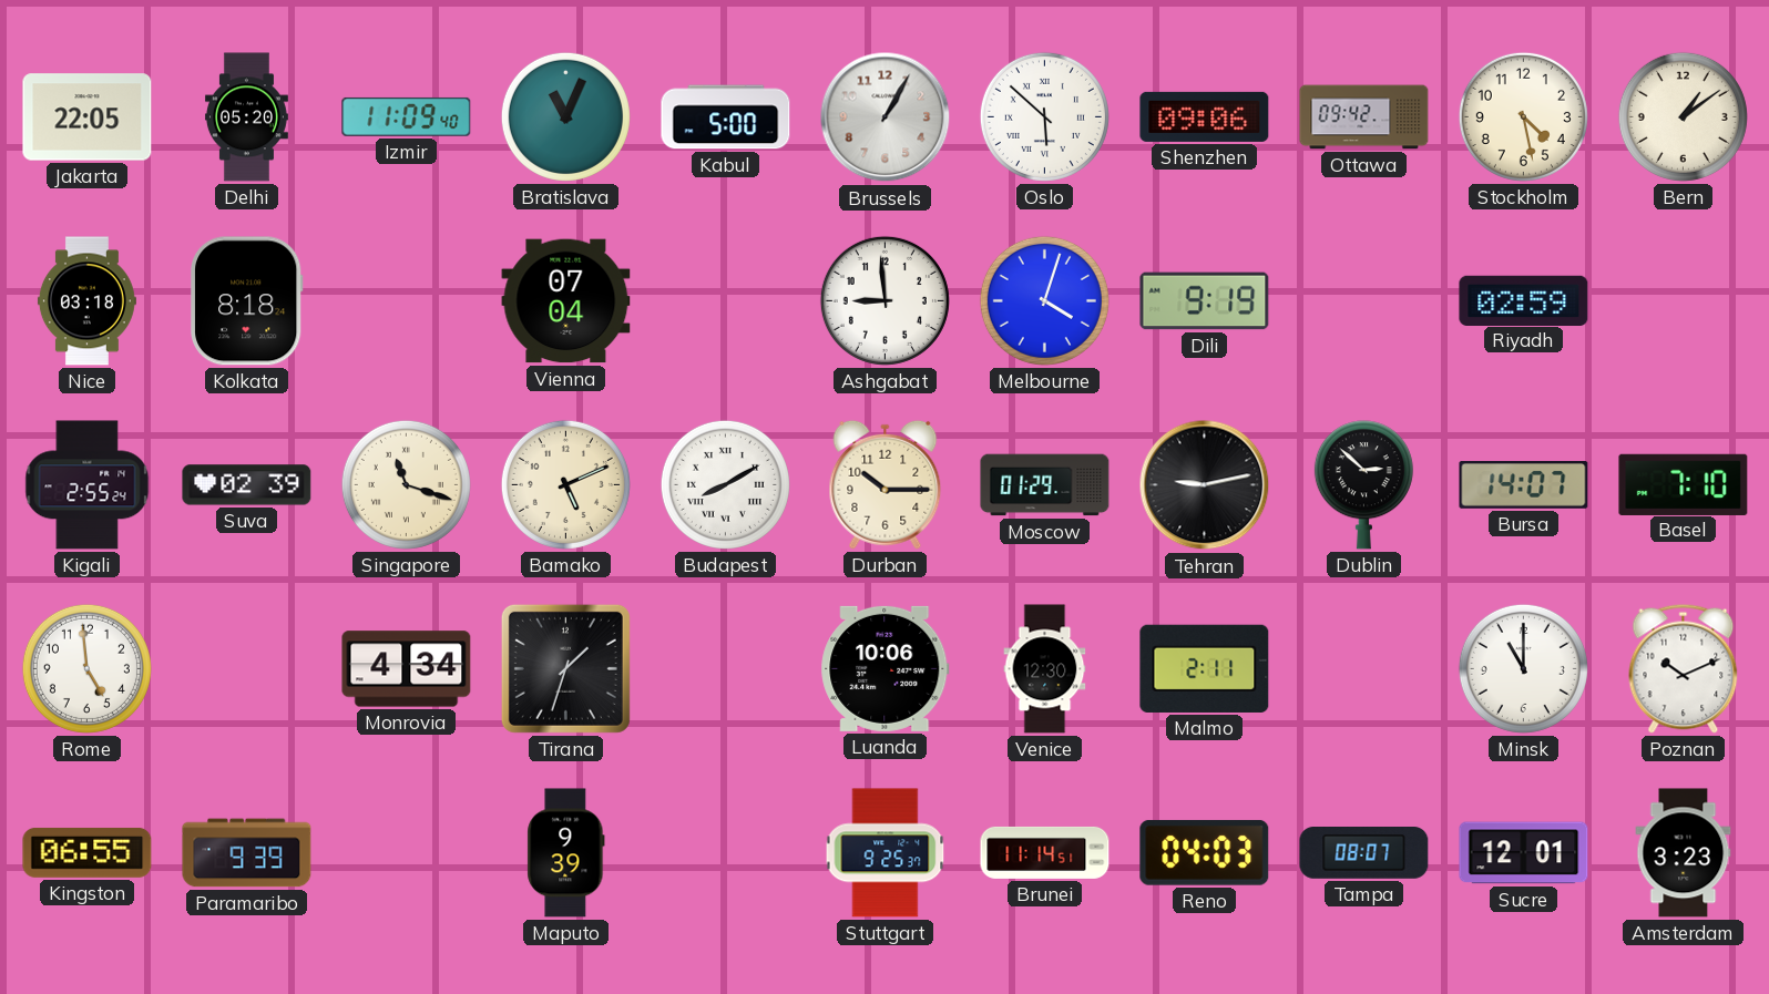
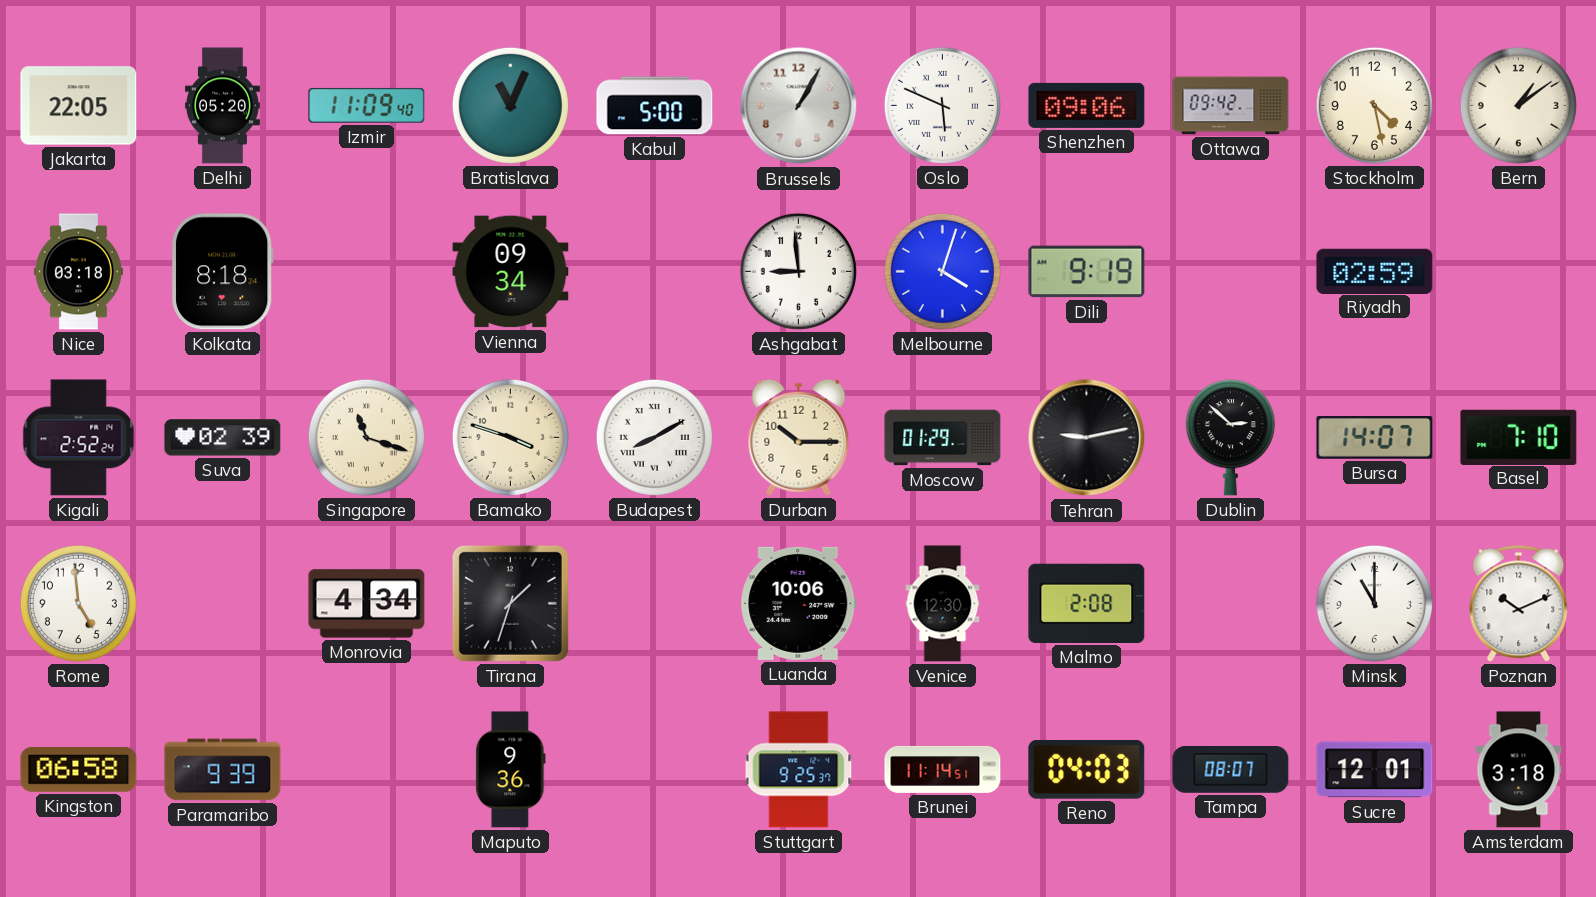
Oslo: 5:52 -> 5:49 (942, 105)
Vienna: 07:04 -> 09:34 (511, 272)
Kigali: 2:55 -> 2:52 (79, 438)
Bamako: 5:11 -> 3:48 (510, 437)
Malmo: 2:11 -> 2:08 (1087, 603)
Kingston: 06:55 -> 06:58 (79, 769)
Maputo: 9:39 -> 9:36 (511, 770)
Amsterdam: 3:23 -> 3:18 (1519, 770)
